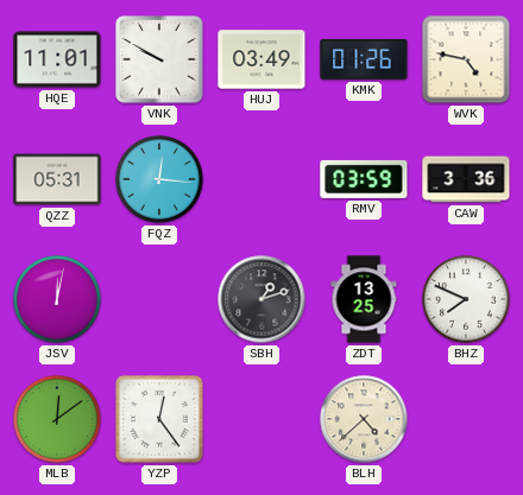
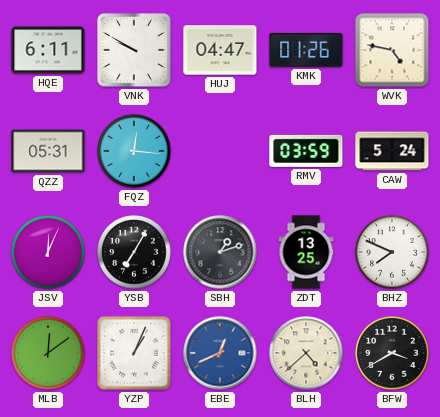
HQE: 11:01 -> 6:11 (48, 50)
HUJ: 03:49 -> 04:47 (220, 50)
CAW: 3:36 -> 5:24 (392, 151)
JSV: 12:02 -> 12:04 (48, 252)
YSB: none -> 7:05 (134, 252)
YZP: 12:24 -> 1:04 (134, 353)
EBE: none -> 12:41 (220, 353)
BFW: none -> 3:40 (392, 353)
